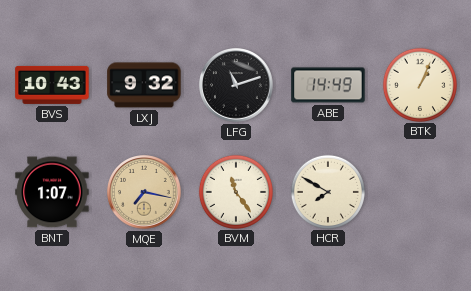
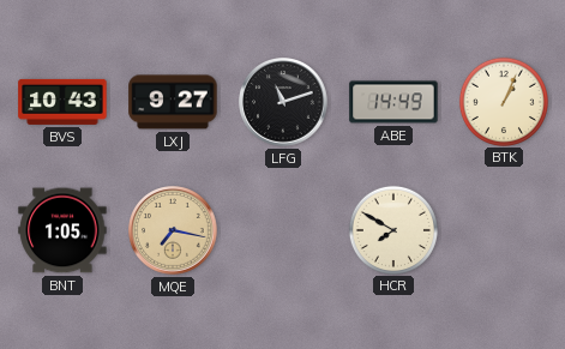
LXJ: 9:32 -> 9:27 (173, 102)
BNT: 1:07 -> 1:05 (62, 230)
BVM: 11:24 -> none (235, 191)
